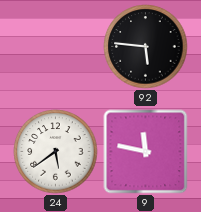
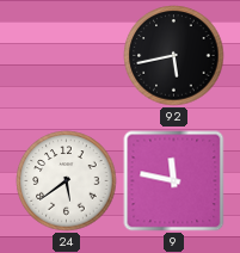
92: 5:46 -> 5:43 (174, 56)
